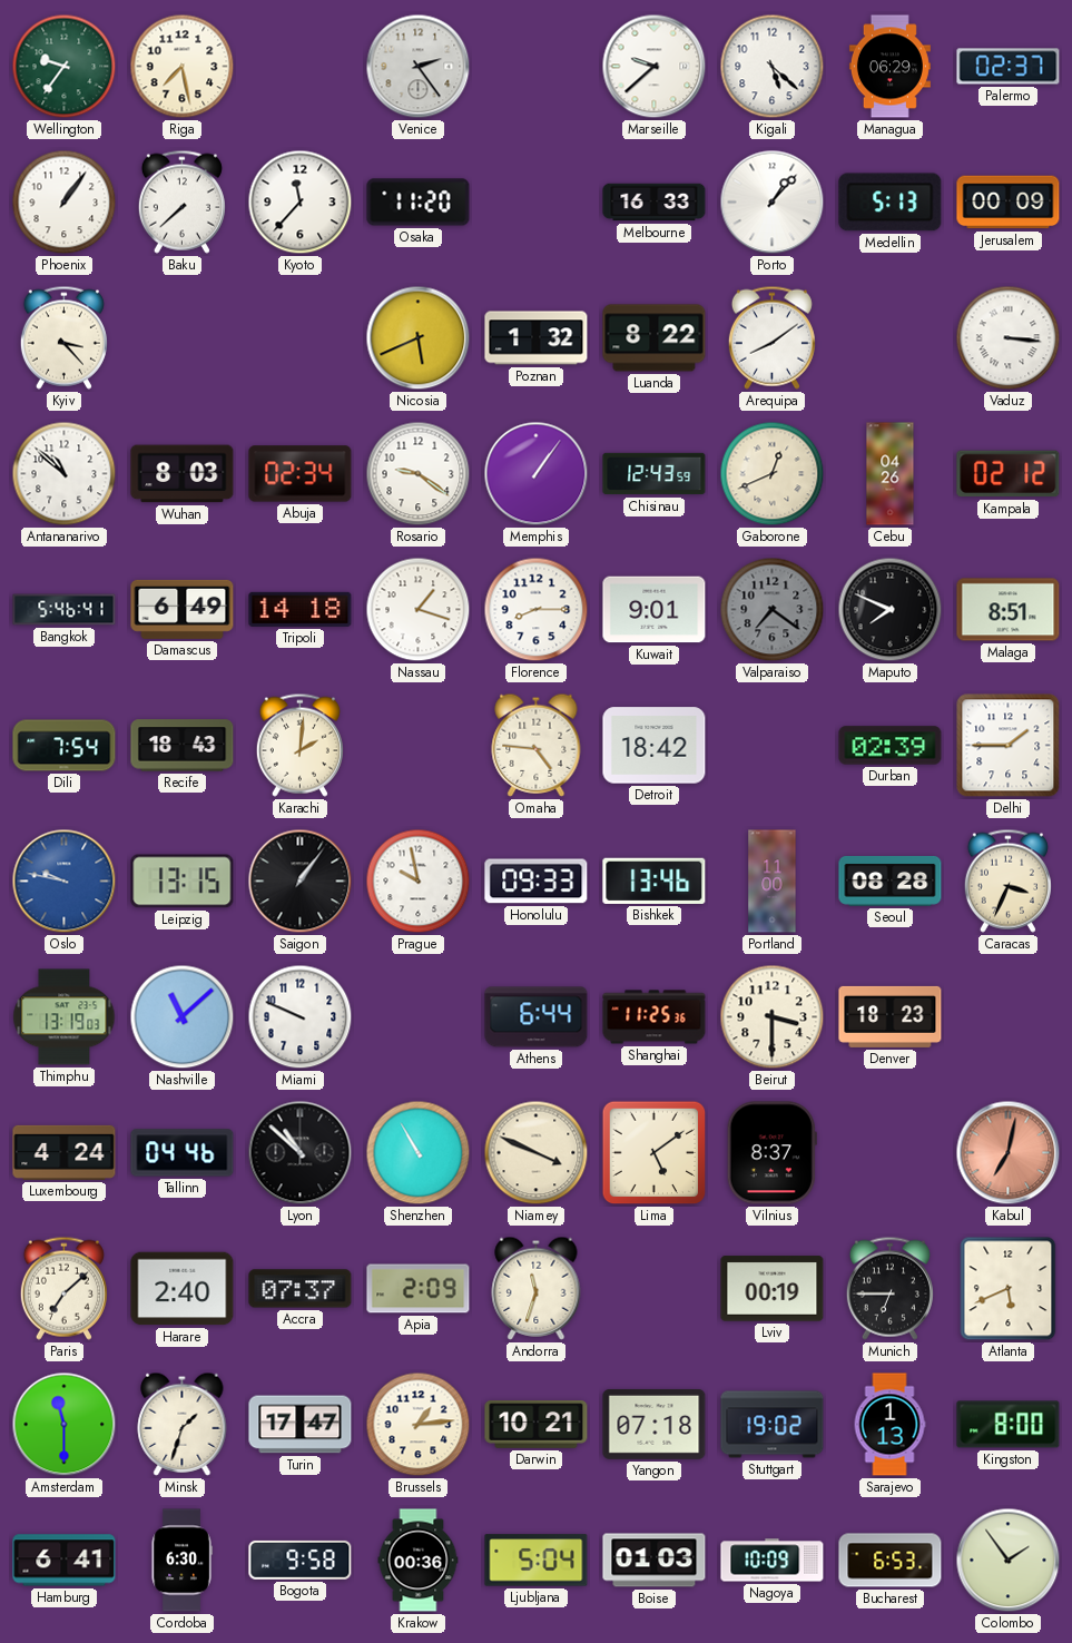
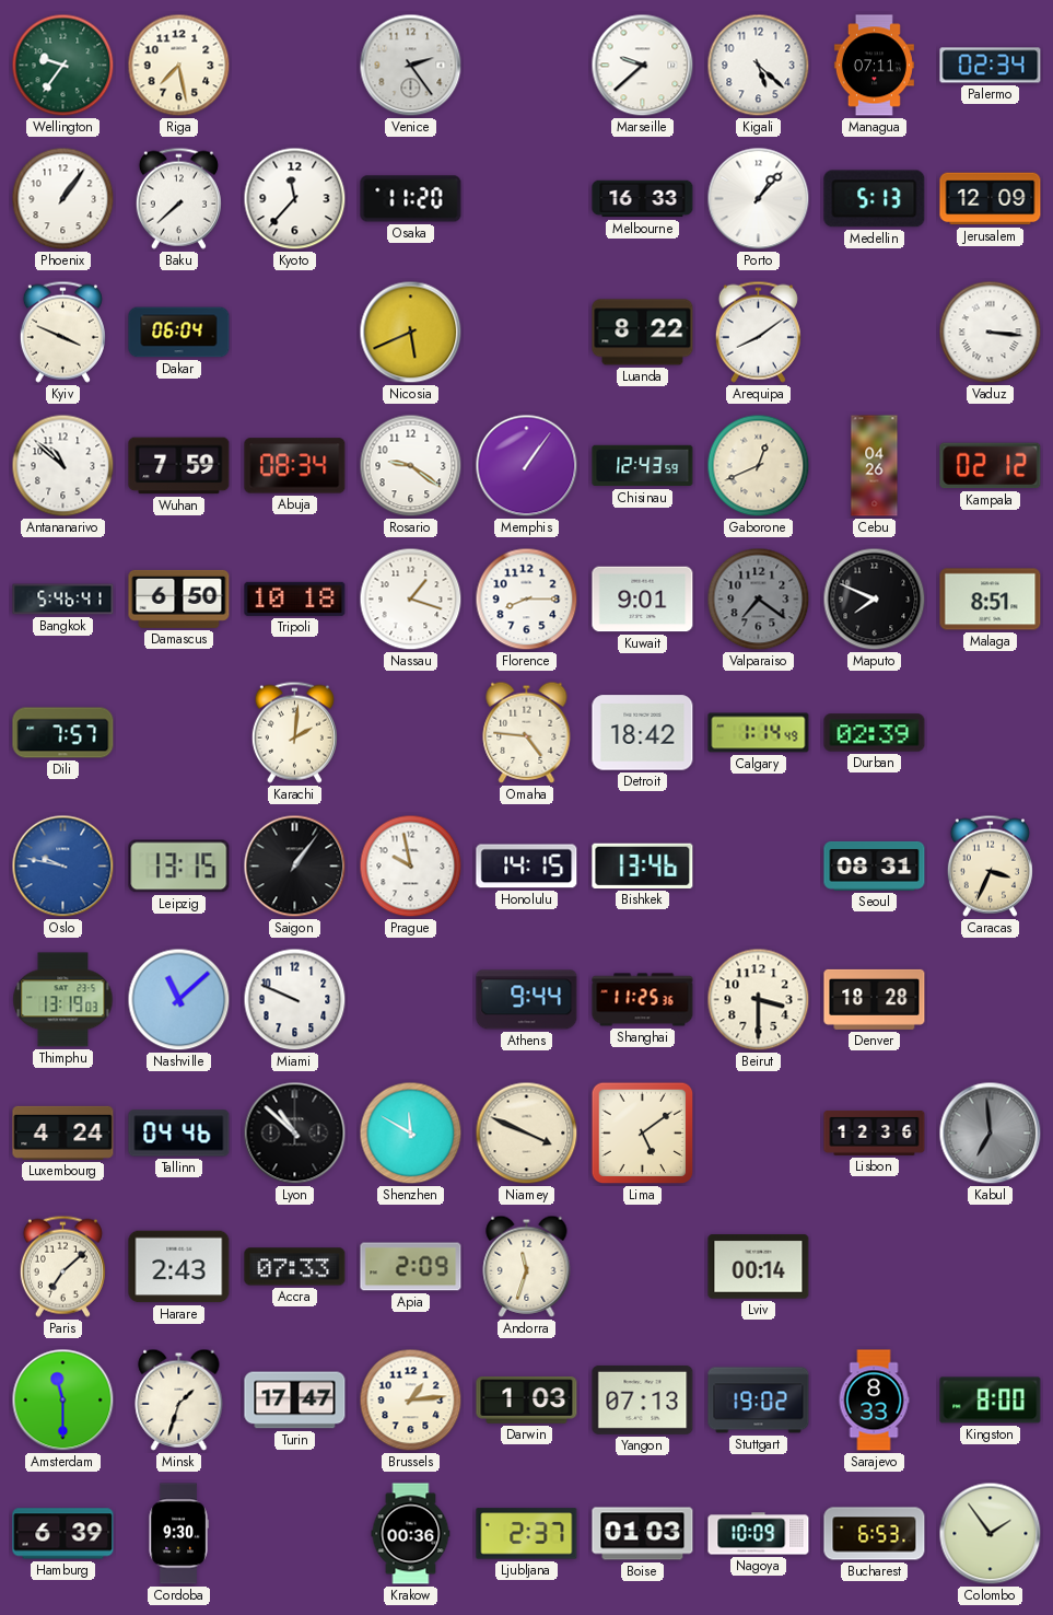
Managua: 06:29 -> 07:11 (874, 66)
Palermo: 02:37 -> 02:34 (991, 66)
Jerusalem: 00:09 -> 12:09 (991, 199)
Kyiv: 3:23 -> 3:49 (62, 332)
Dakar: none -> 06:04 (179, 333)
Poznan: 1:32 -> none (537, 338)
Wuhan: 8:03 -> 7:59 (179, 466)
Abuja: 02:34 -> 08:34 (295, 466)
Damascus: 6:49 -> 6:50 (179, 599)
Tripoli: 14:18 -> 10:18 (295, 599)
Dili: 7:54 -> 7:57 (63, 733)
Recife: 18:43 -> none (183, 746)
Calgary: none -> 1:14 (759, 733)
Delhi: 1:45 -> none (1009, 746)
Honolulu: 09:33 -> 14:15 (527, 867)
Portland: 11:00 -> none (773, 882)
Seoul: 08:28 -> 08:31 (875, 865)
Athens: 6:44 -> 9:44 (527, 1000)
Denver: 18:23 -> 18:28 (875, 999)
Shenzhen: 10:55 -> 11:50 (411, 1134)
Vilnius: 8:37 -> none (771, 1153)
Lisbon: none -> 12:36 (875, 1132)
Kabul: 7:02 -> 6:59 (991, 1134)
Kabul dial: salmon -> grey (991, 1134)
Harare: 2:40 -> 2:43 (179, 1267)
Accra: 07:37 -> 07:33 (295, 1267)
Lviv: 00:19 -> 00:14 (759, 1267)
Munich: 6:45 -> none (889, 1288)
Atlanta: 5:41 -> none (1009, 1289)
Darwin: 10:21 -> 1:03 (527, 1401)
Yangon: 07:18 -> 07:13 (643, 1399)
Sarajevo: 1:13 -> 8:33 (874, 1401)
Hamburg: 6:41 -> 6:39 (63, 1534)
Cordoba: 6:30 -> 9:30 (178, 1534)
Bogota: 9:58 -> none (301, 1560)
Ljubljana: 5:04 -> 2:37 (527, 1534)
